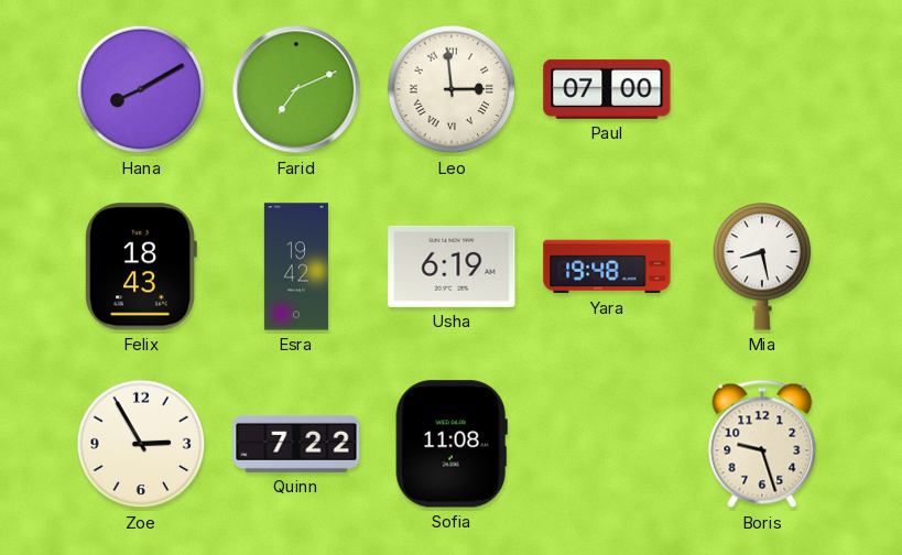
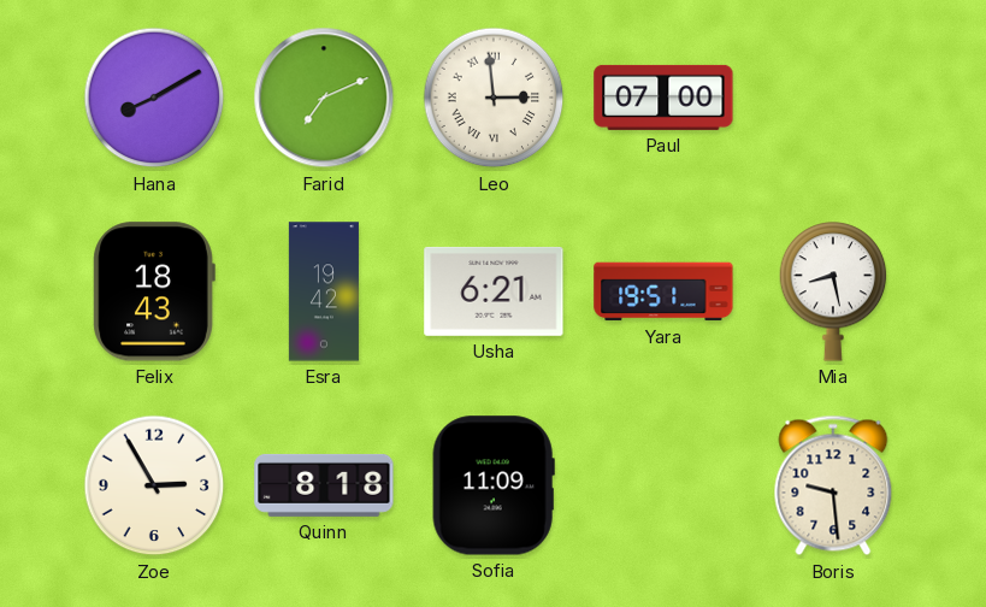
Usha: 6:19 -> 6:21 (494, 291)
Yara: 19:48 -> 19:51 (663, 291)
Quinn: 7:22 -> 8:18 (324, 485)
Sofia: 11:08 -> 11:09 (494, 485)
Boris: 9:27 -> 9:29 (833, 485)
